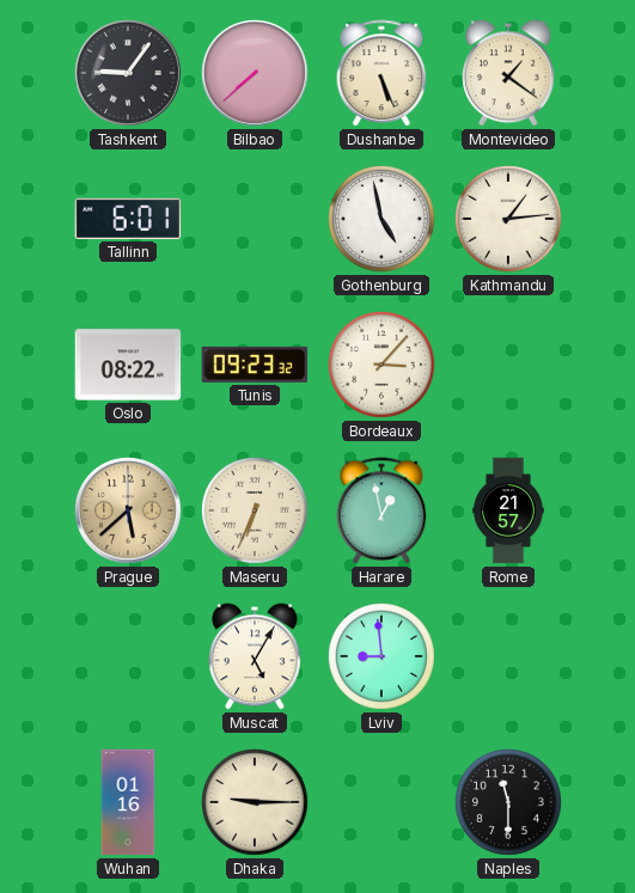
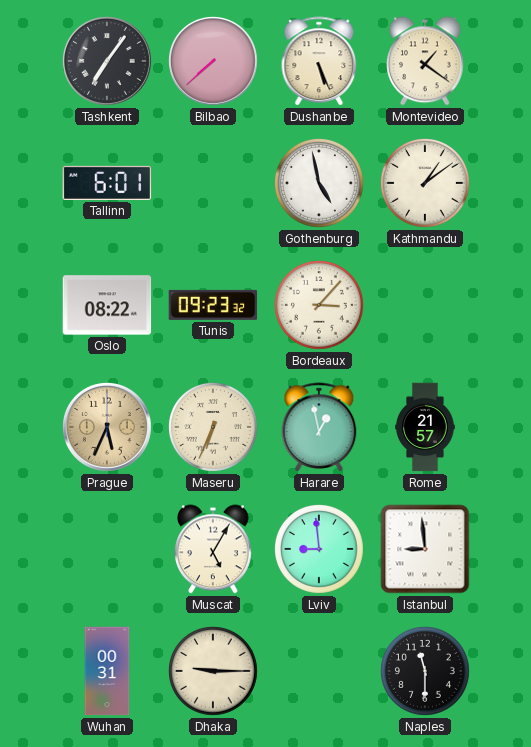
Tashkent: 9:06 -> 7:06 (108, 62)
Kathmandu: 1:14 -> 1:09 (426, 184)
Prague: 5:38 -> 5:34 (108, 428)
Istanbul: none -> 8:59 (425, 549)
Wuhan: 01:16 -> 00:31 (107, 671)
